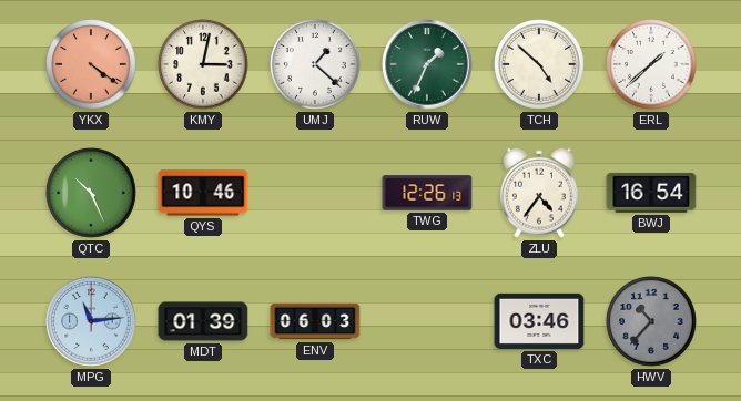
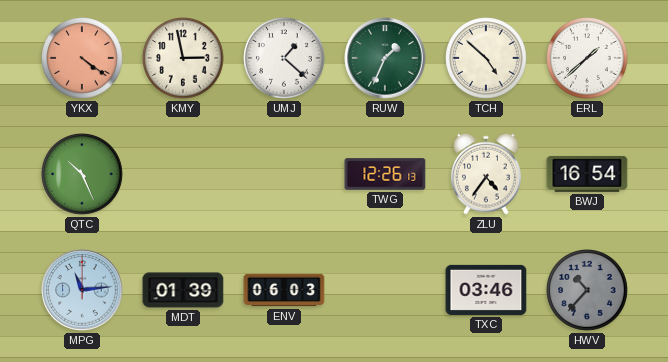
KMY: 3:02 -> 2:58 (183, 58)
QYS: 10:46 -> none (203, 193)
